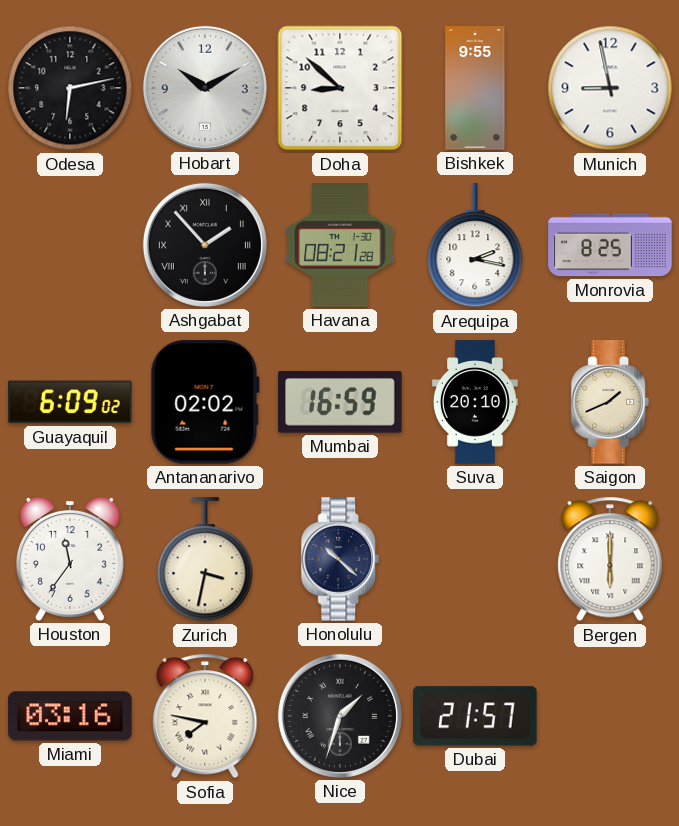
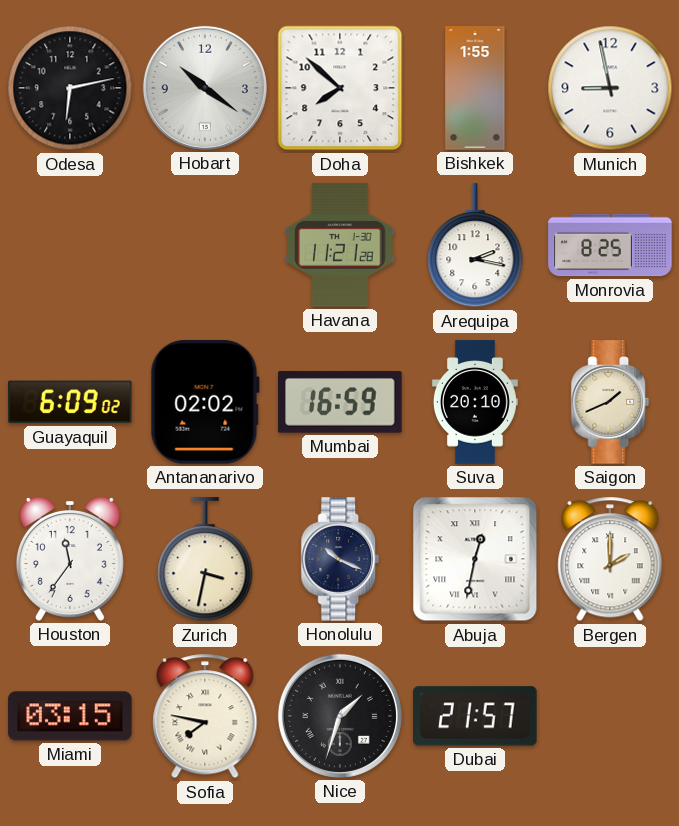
Hobart: 10:10 -> 10:21 (205, 88)
Doha: 8:52 -> 7:52 (340, 88)
Bishkek: 9:55 -> 1:55 (475, 88)
Ashgabat: 1:53 -> none (205, 245)
Havana: 08:21 -> 11:21 (340, 245)
Honolulu: 10:22 -> 10:19 (340, 559)
Abuja: none -> 12:32 (475, 559)
Bergen: 6:00 -> 2:00 (610, 559)
Miami: 03:16 -> 03:15 (70, 716)
